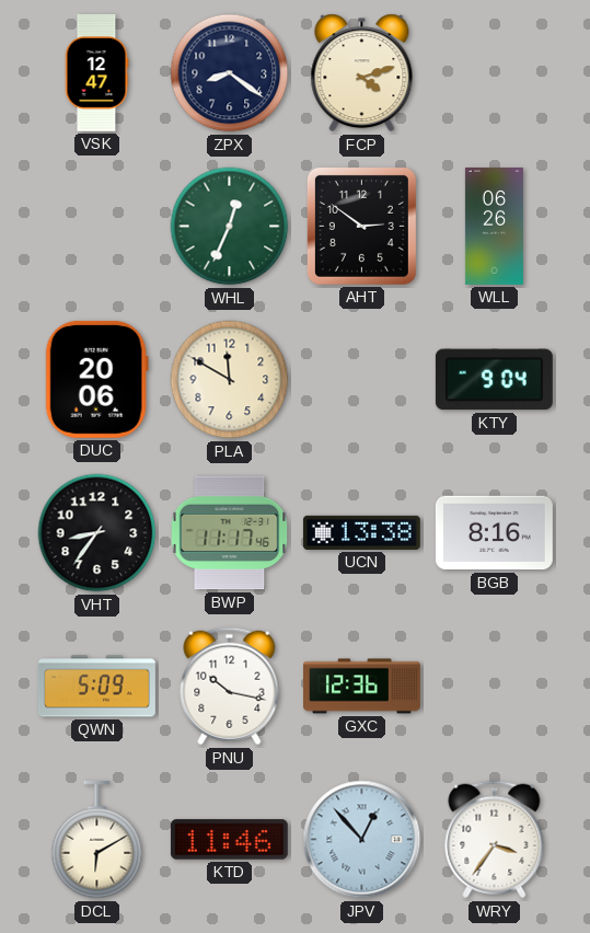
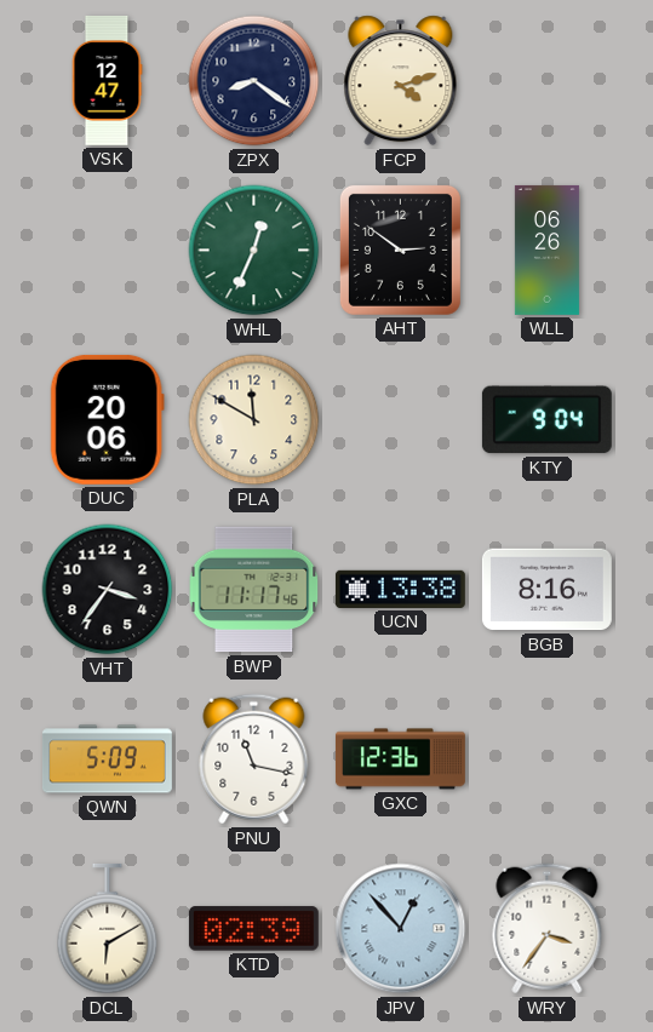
VHT: 8:36 -> 3:36 (108, 590)
PNU: 10:17 -> 11:17 (254, 759)
KTD: 11:46 -> 02:39 (253, 929)
